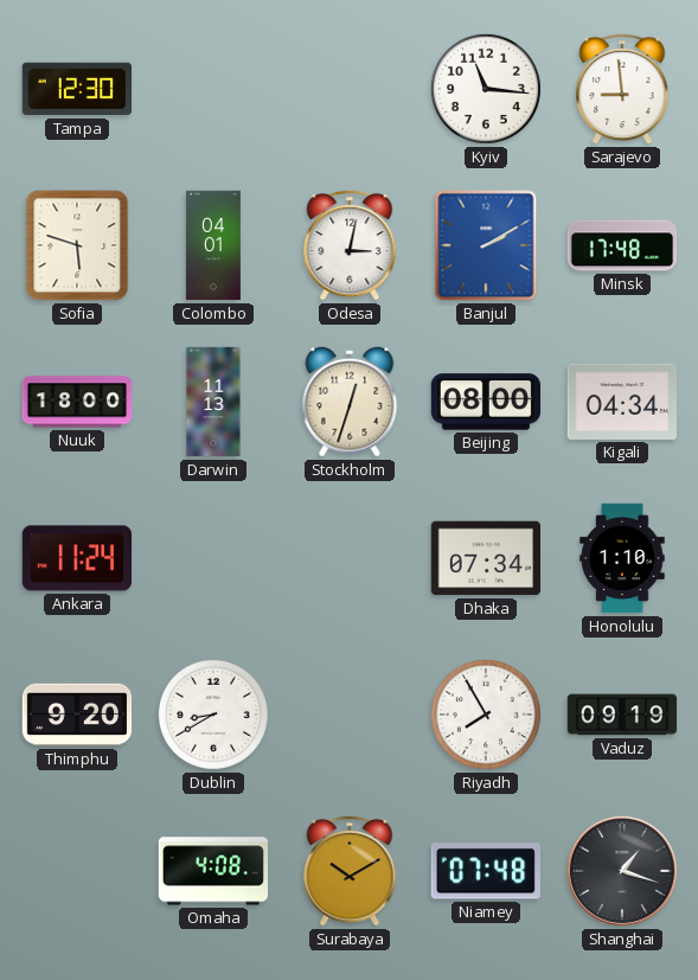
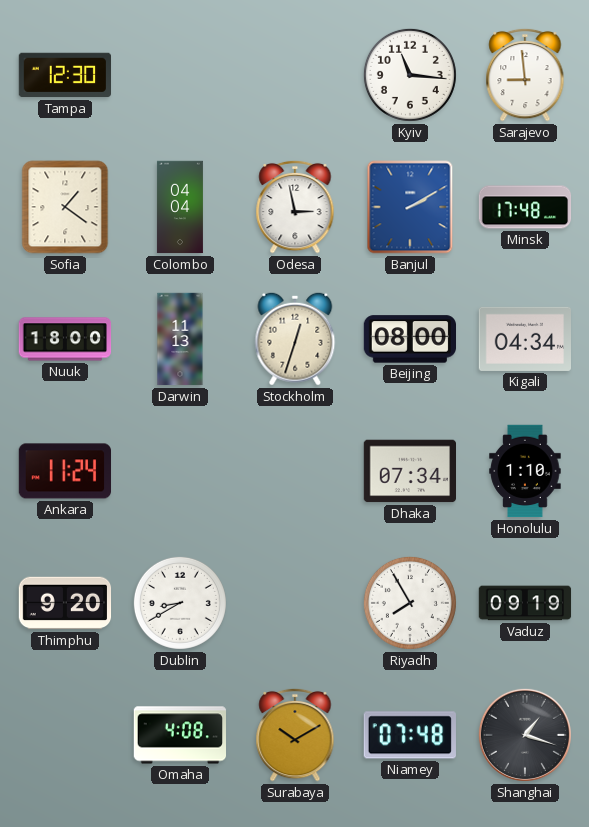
Sofia: 5:48 -> 1:21 (65, 207)
Colombo: 04:01 -> 04:04 (180, 207)
Odesa: 3:02 -> 2:58 (295, 207)
